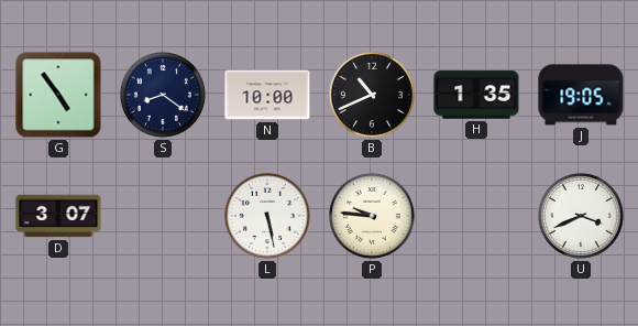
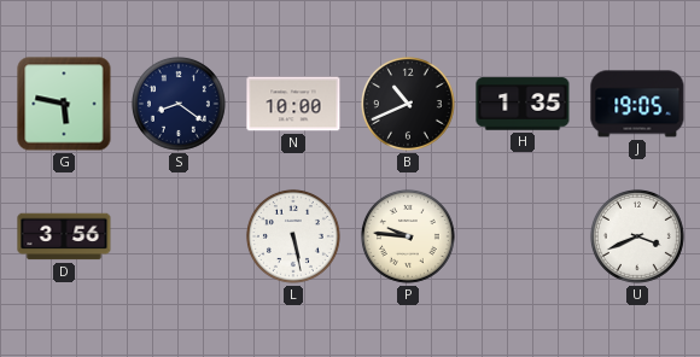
G: 4:54 -> 5:47 (64, 104)
D: 3:07 -> 3:56 (64, 236)
